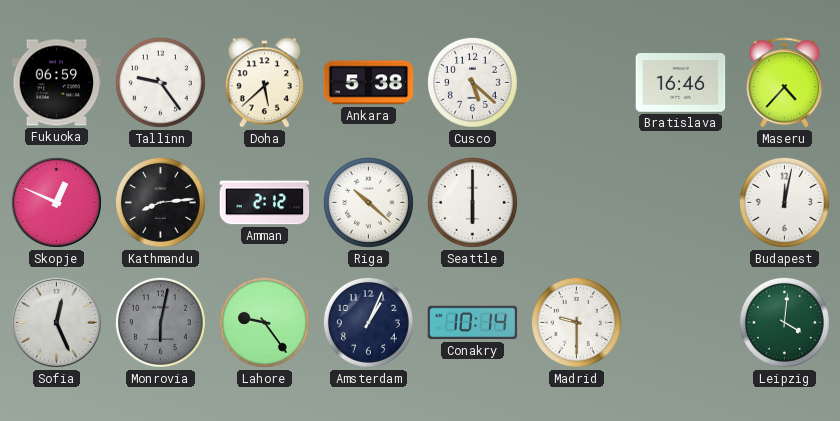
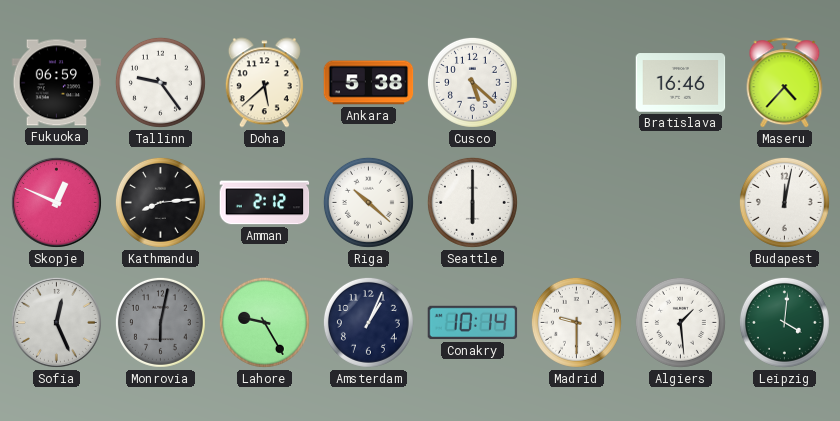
Lahore: 9:24 -> 9:25 (264, 322)
Algiers: none -> 1:29 (680, 322)
